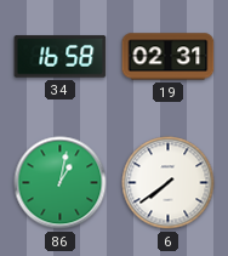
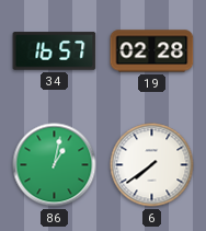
34: 16:58 -> 16:57 (55, 51)
19: 02:31 -> 02:28 (152, 51)
